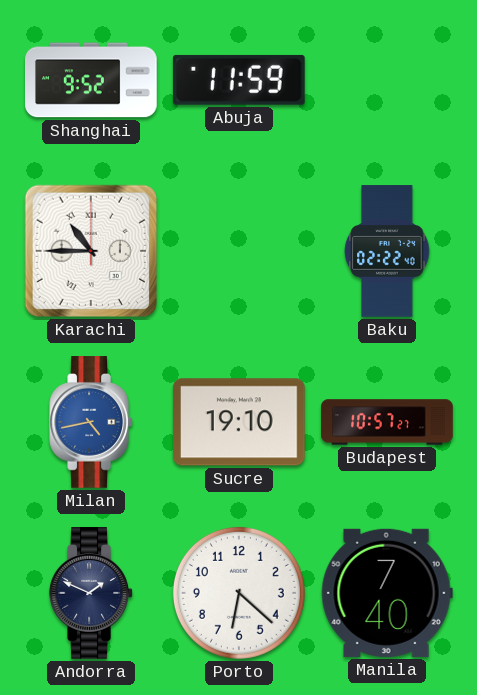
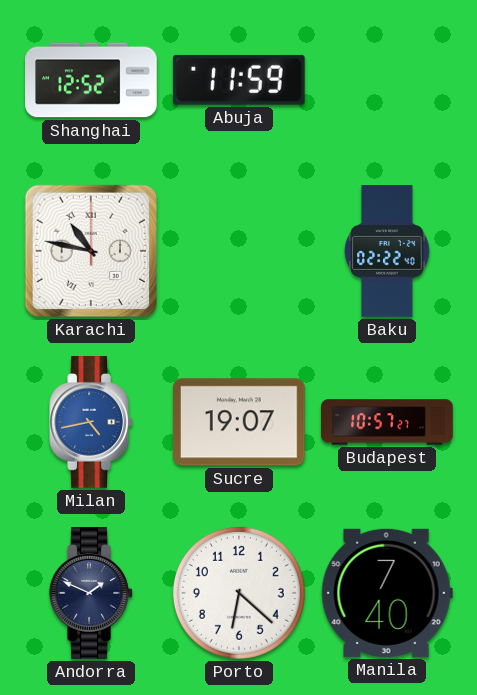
Shanghai: 9:52 -> 12:52 (91, 80)
Karachi: 10:45 -> 10:47 (91, 251)
Sucre: 19:10 -> 19:07 (240, 422)
